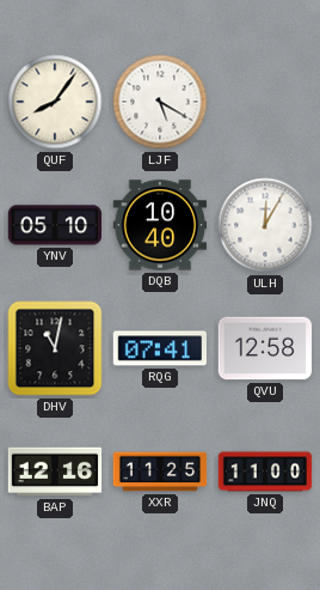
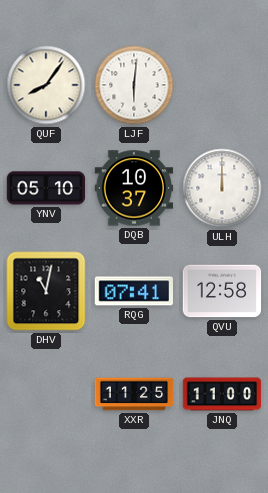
LJF: 5:20 -> 6:01 (134, 85)
DQB: 10:40 -> 10:37 (134, 188)
ULH: 12:05 -> 12:00 (222, 188)
BAP: 12:16 -> none (55, 472)
